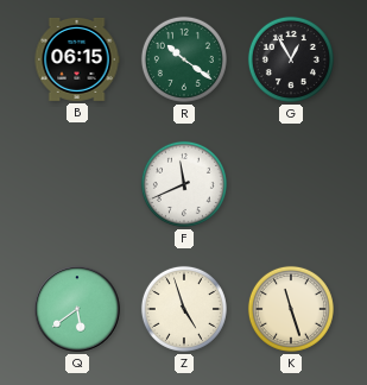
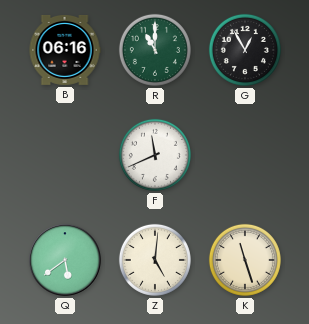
B: 06:15 -> 06:16 (65, 50)
R: 10:21 -> 11:00 (155, 50)
Z: 4:57 -> 5:01 (155, 260)
